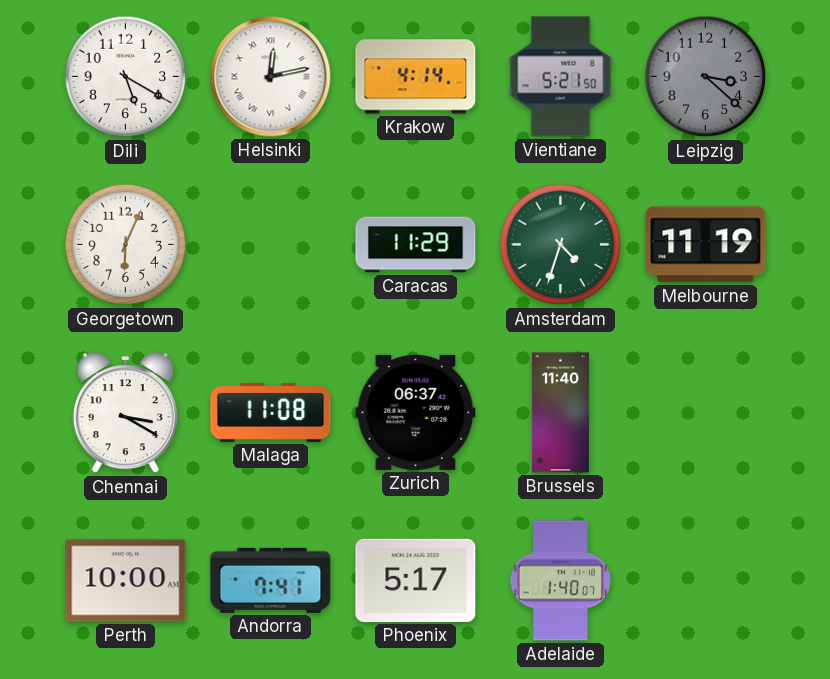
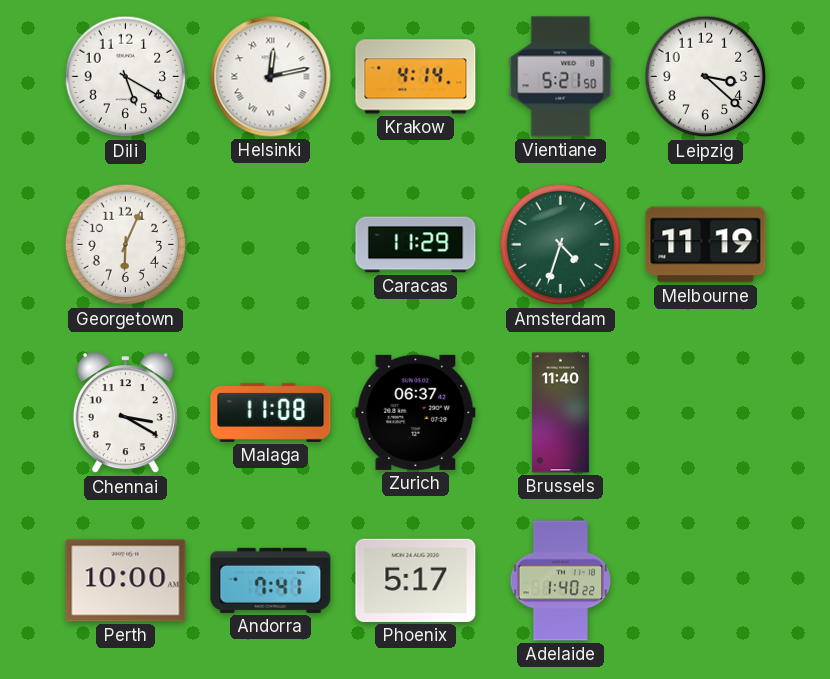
Leipzig dial: grey -> white (706, 77)
Adelaide: 1:40:07 -> 1:40:22 (561, 581)
